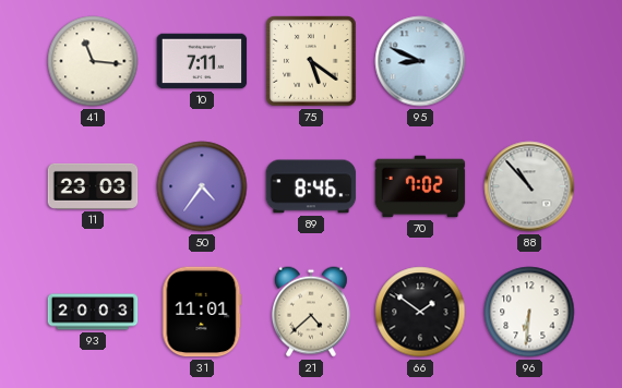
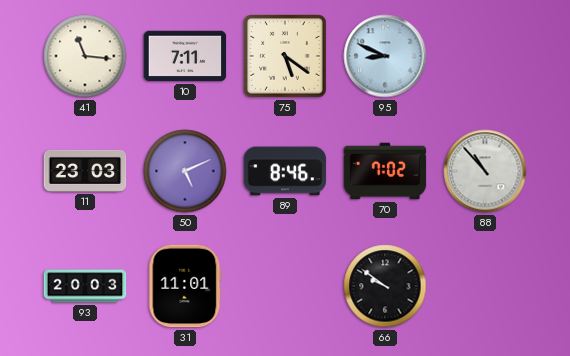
50: 4:36 -> 5:11 (185, 171)
21: 4:38 -> none (311, 312)
66: 1:51 -> 9:51 (385, 286)
96: 6:31 -> none (529, 312)
